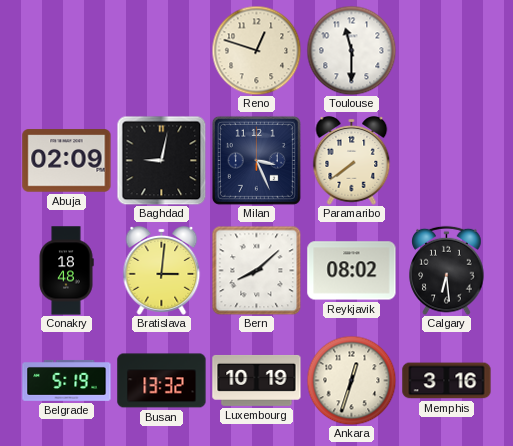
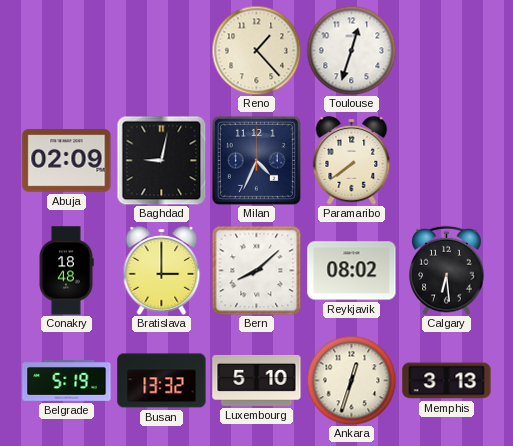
Reno: 12:48 -> 1:23 (256, 50)
Toulouse: 11:30 -> 12:33 (351, 50)
Milan: 3:26 -> 4:34 (256, 160)
Bratislava: 3:01 -> 3:00 (162, 271)
Luxembourg: 10:19 -> 5:10 (257, 380)
Memphis: 3:16 -> 3:13 (447, 381)
